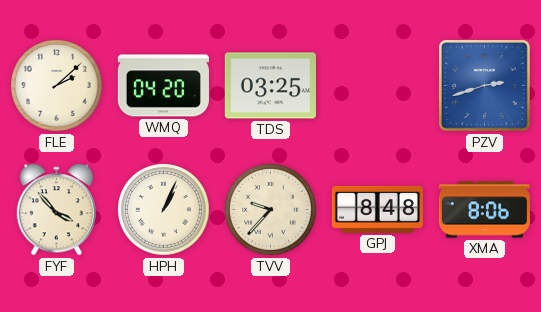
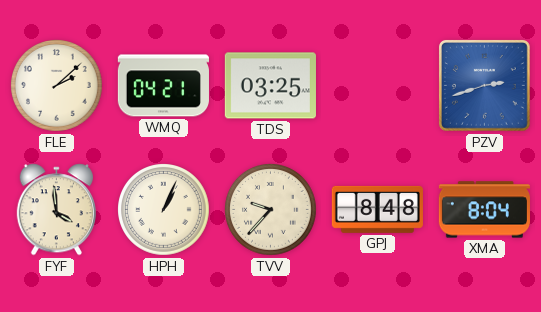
WMQ: 04:20 -> 04:21 (163, 86)
FYF: 3:53 -> 3:59 (56, 210)
XMA: 8:06 -> 8:04 (484, 210)
